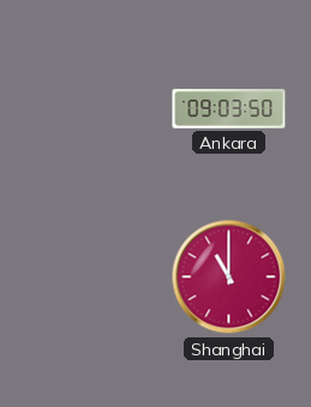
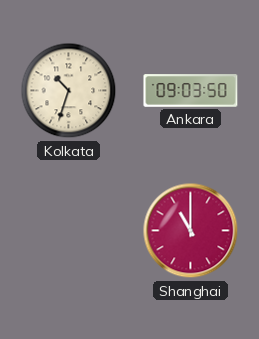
Kolkata: none -> 10:33 (69, 91)
